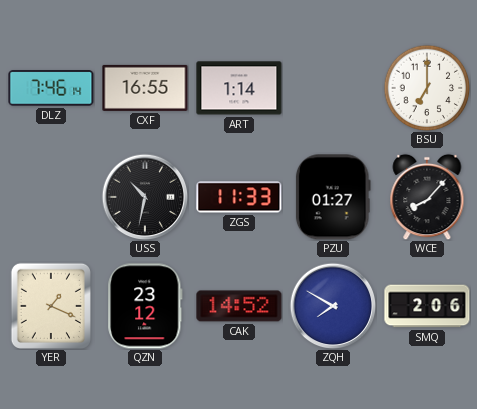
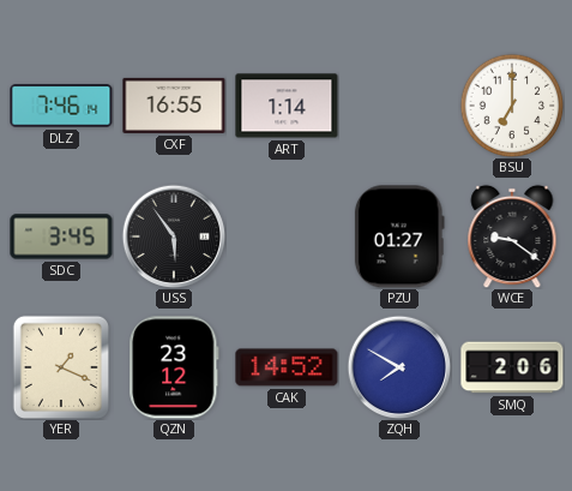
SDC: none -> 3:45 (61, 236)
USS: 10:32 -> 5:54 (174, 236)
ZGS: 11:33 -> none (239, 197)
WCE: 8:07 -> 9:21 (512, 236)
